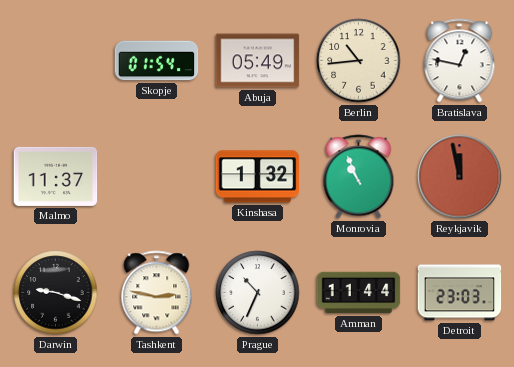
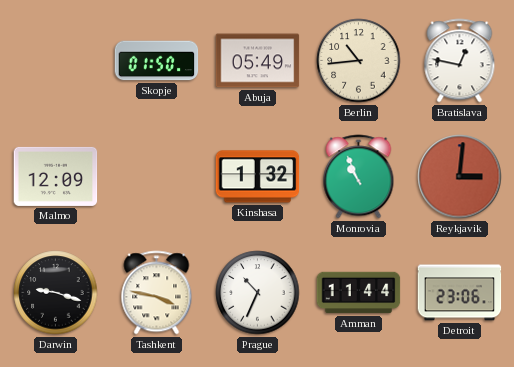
Skopje: 01:54 -> 01:50 (157, 61)
Malmo: 11:37 -> 12:09 (56, 176)
Reykjavik: 11:58 -> 3:01 (460, 177)
Tashkent: 2:47 -> 3:47 (157, 293)
Detroit: 23:03 -> 23:06 (460, 293)
